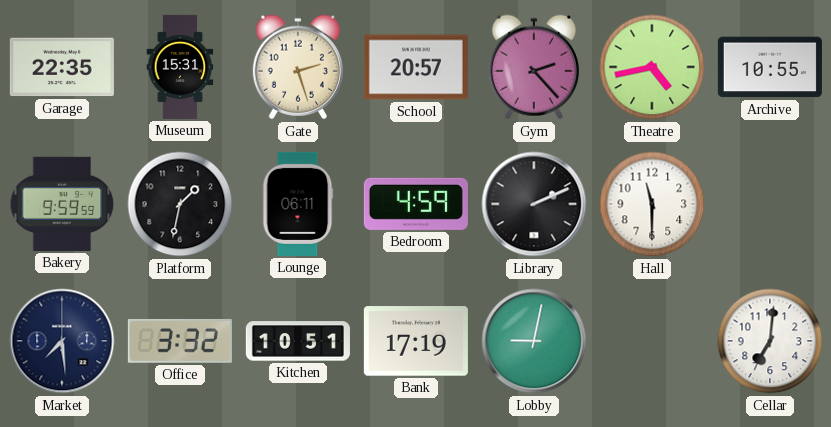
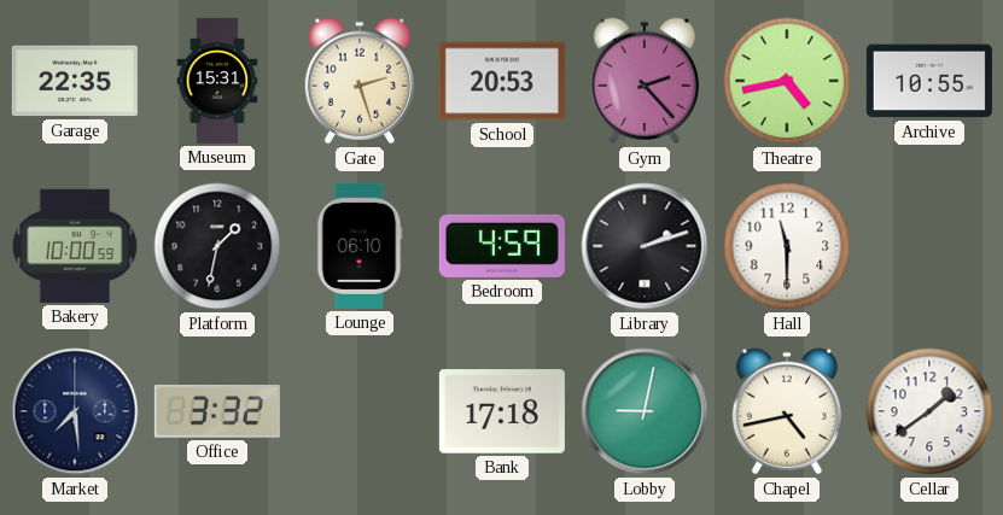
School: 20:57 -> 20:53 (502, 81)
Bakery: 9:59 -> 10:00 (75, 246)
Lounge: 06:11 -> 06:10 (360, 246)
Library: 2:11 -> 2:12 (645, 246)
Kitchen: 10:51 -> none (298, 341)
Bank: 17:19 -> 17:18 (502, 411)
Chapel: none -> 4:43 (787, 411)
Cellar: 7:01 -> 1:39 (929, 411)
